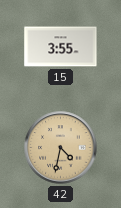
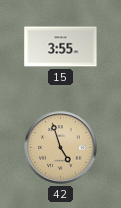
42: 4:32 -> 4:57 (61, 148)
